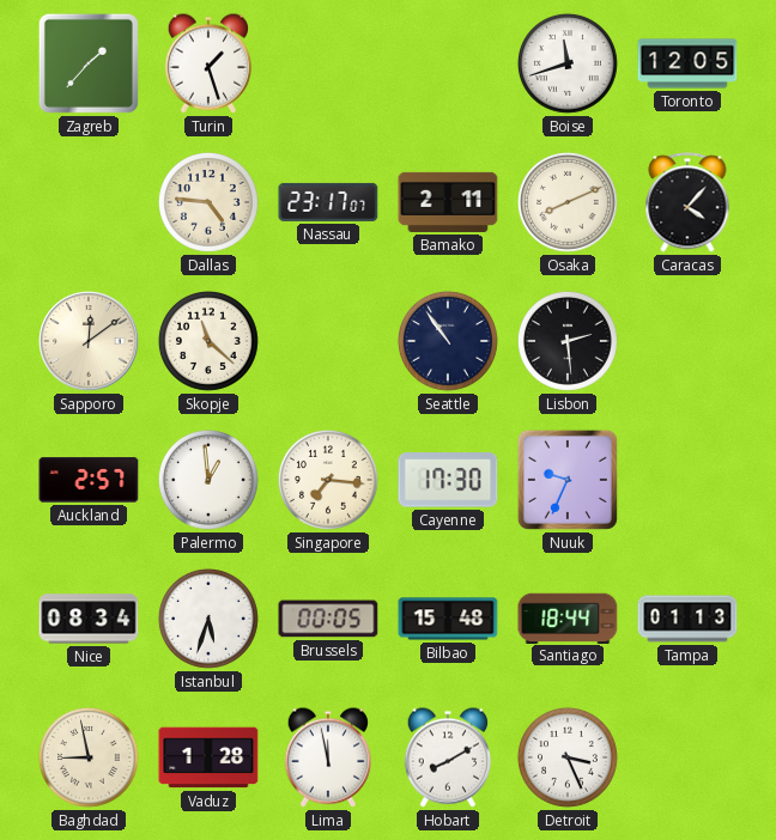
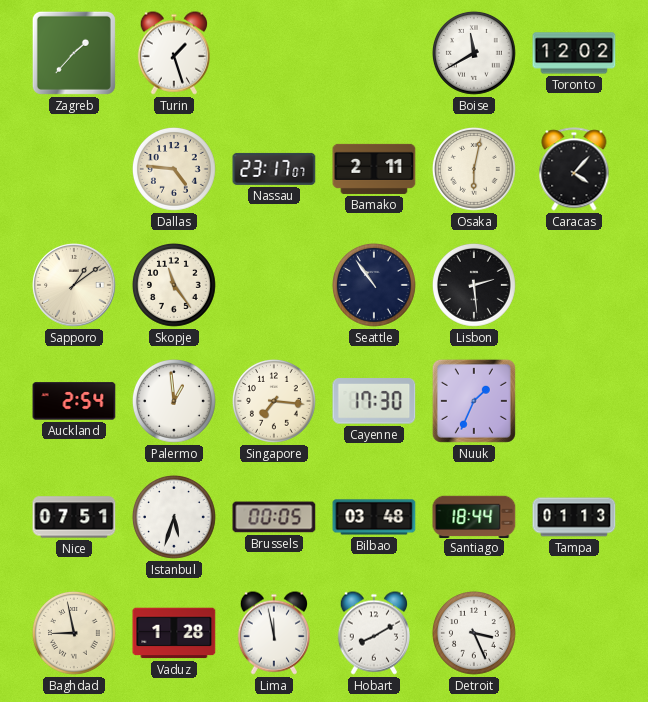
Boise: 11:42 -> 11:40 (474, 53)
Toronto: 12:05 -> 12:02 (574, 53)
Osaka: 8:11 -> 6:02 (474, 169)
Sapporo: 12:09 -> 1:09 (74, 285)
Skopje: 11:22 -> 11:24 (174, 285)
Auckland: 2:57 -> 2:54 (74, 401)
Nuuk: 9:34 -> 1:34 (474, 401)
Nice: 08:34 -> 07:51 (74, 517)
Bilbao: 15:48 -> 03:48 (374, 517)
